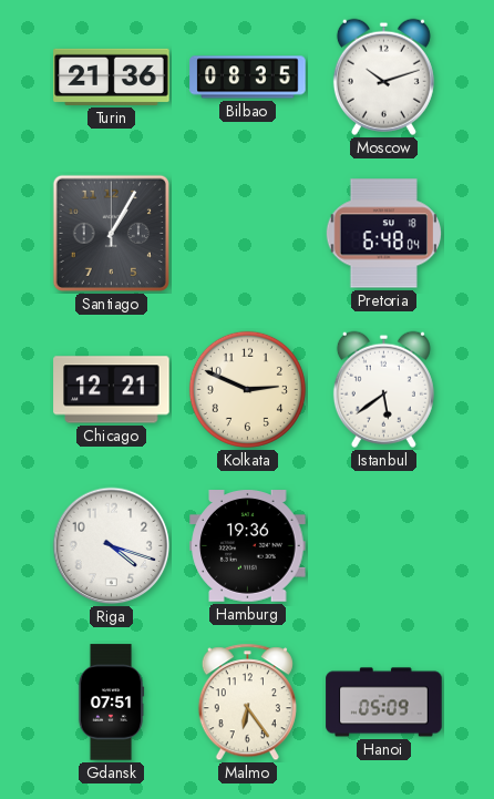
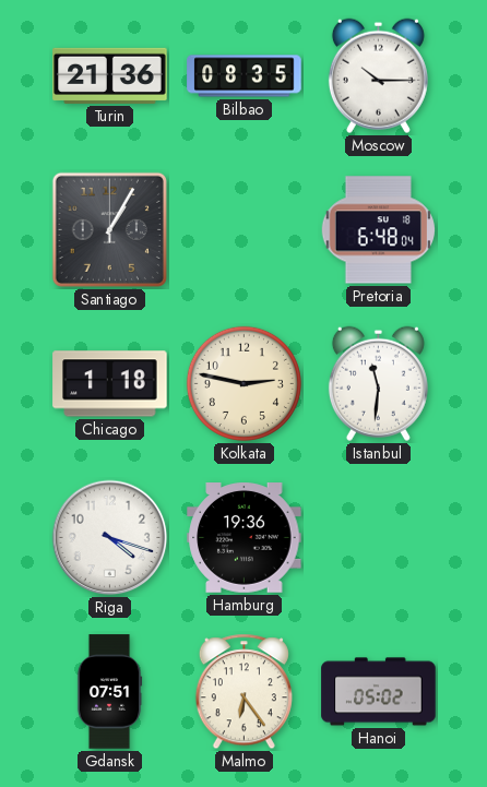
Moscow: 10:12 -> 10:15 (378, 75)
Chicago: 12:21 -> 1:18 (110, 384)
Kolkata: 2:49 -> 2:47 (243, 383)
Istanbul: 5:39 -> 11:31 (378, 383)
Hanoi: 05:09 -> 05:02 (379, 692)
